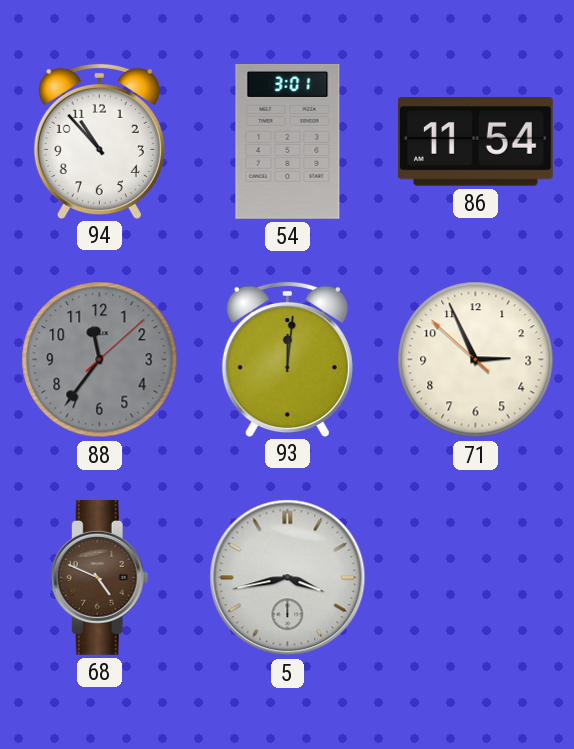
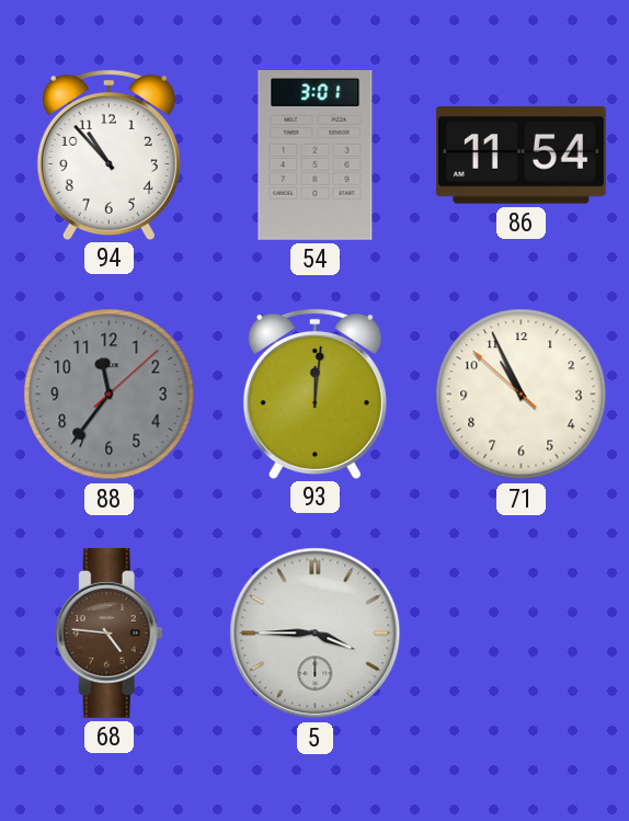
71: 2:55 -> 10:55 (522, 395)
68: 4:49 -> 4:46 (108, 632)
5: 3:43 -> 3:45 (316, 634)
